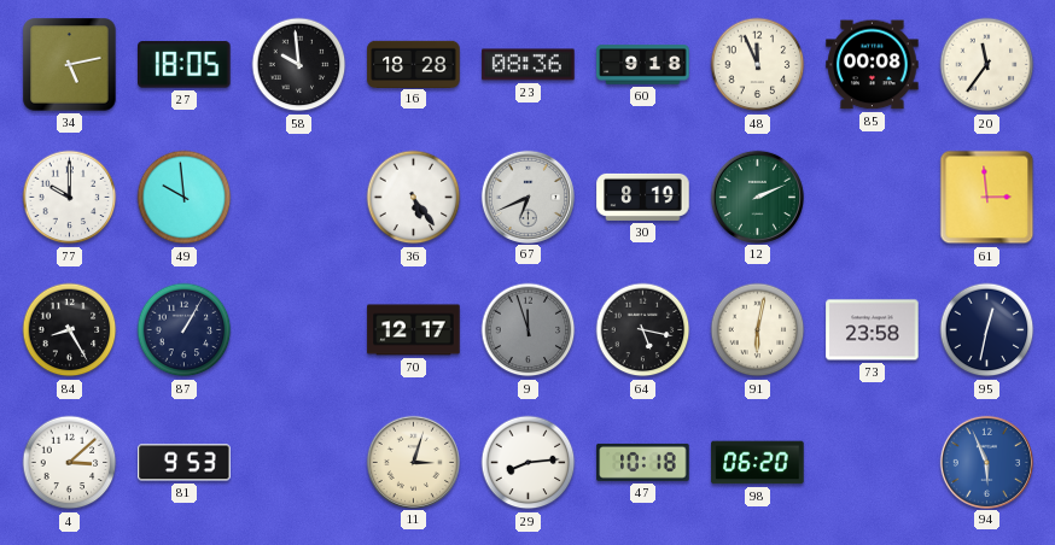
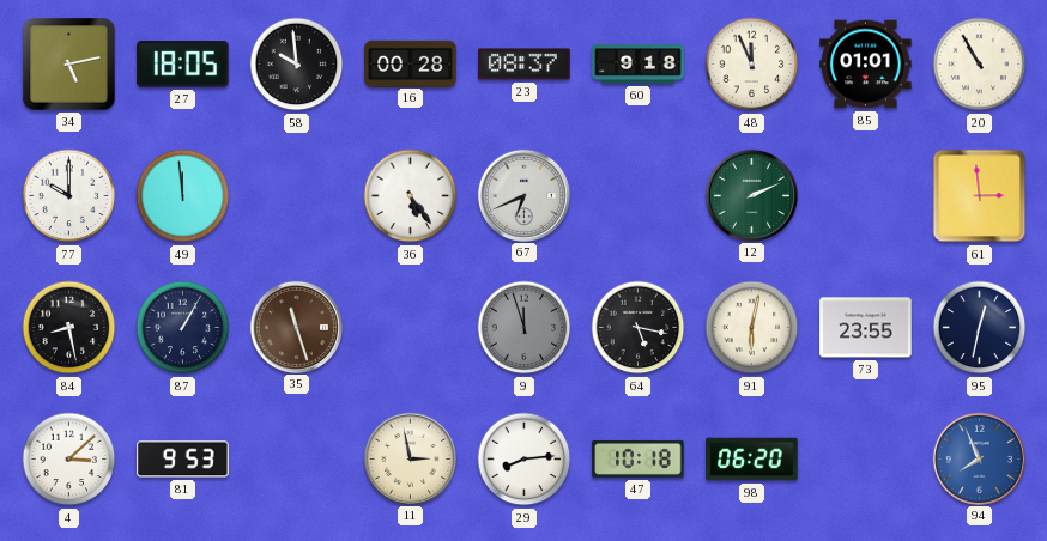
16: 18:28 -> 00:28 (411, 63)
23: 08:36 -> 08:37 (525, 65)
85: 00:08 -> 01:01 (866, 65)
20: 11:36 -> 10:55 (980, 65)
49: 9:59 -> 11:59 (183, 196)
30: 8:19 -> none (643, 197)
84: 8:25 -> 8:28 (69, 328)
35: none -> 11:27 (296, 327)
70: 12:17 -> none (414, 330)
73: 23:58 -> 23:55 (866, 328)
11: 3:03 -> 2:58 (410, 458)
94: 5:56 -> 7:56 (979, 458)
